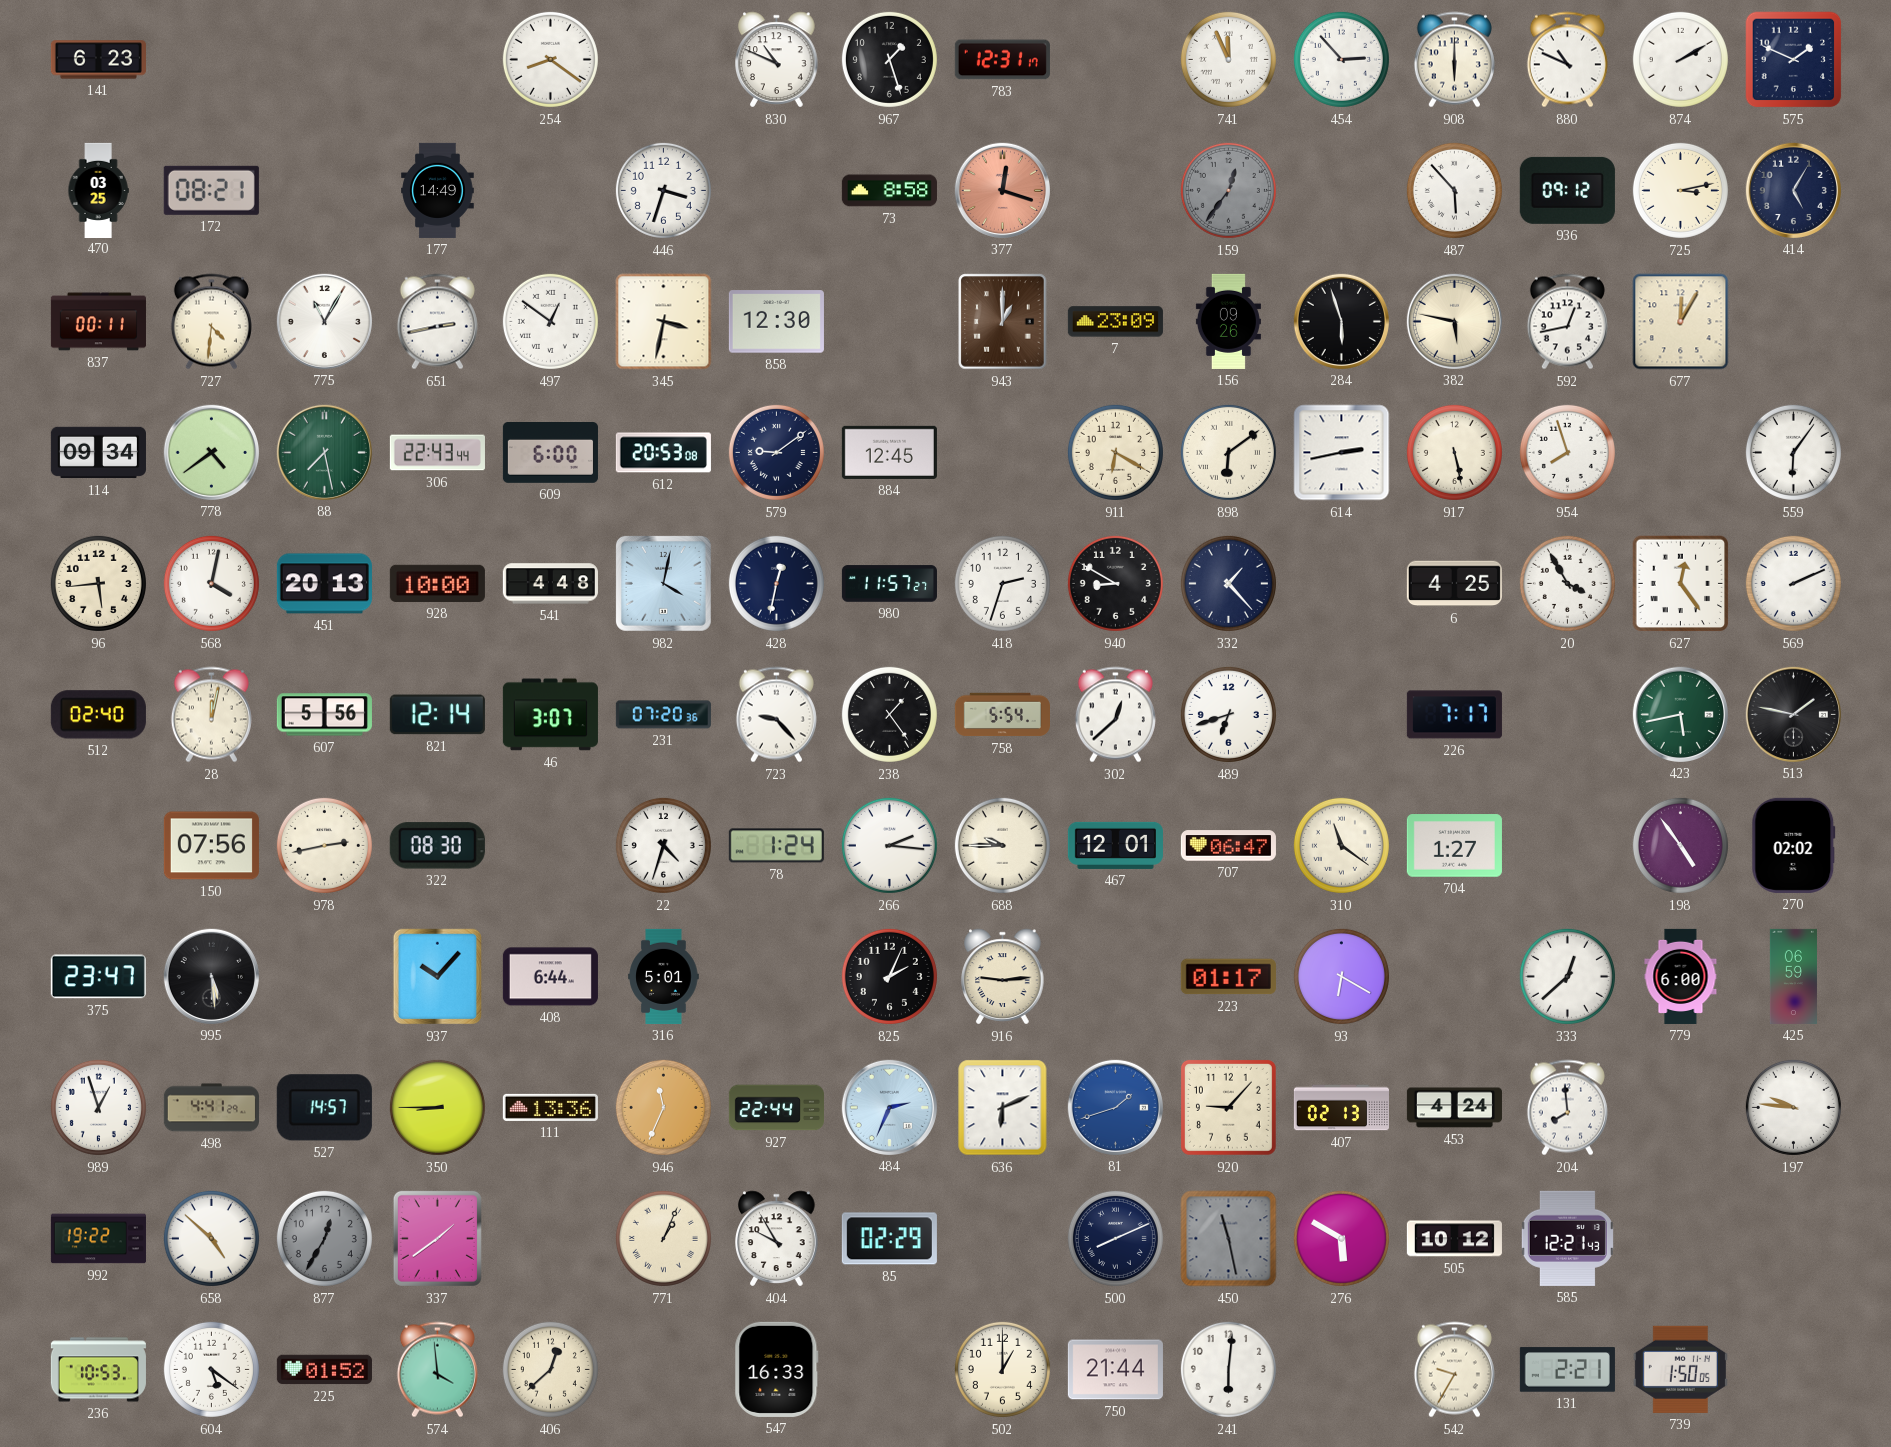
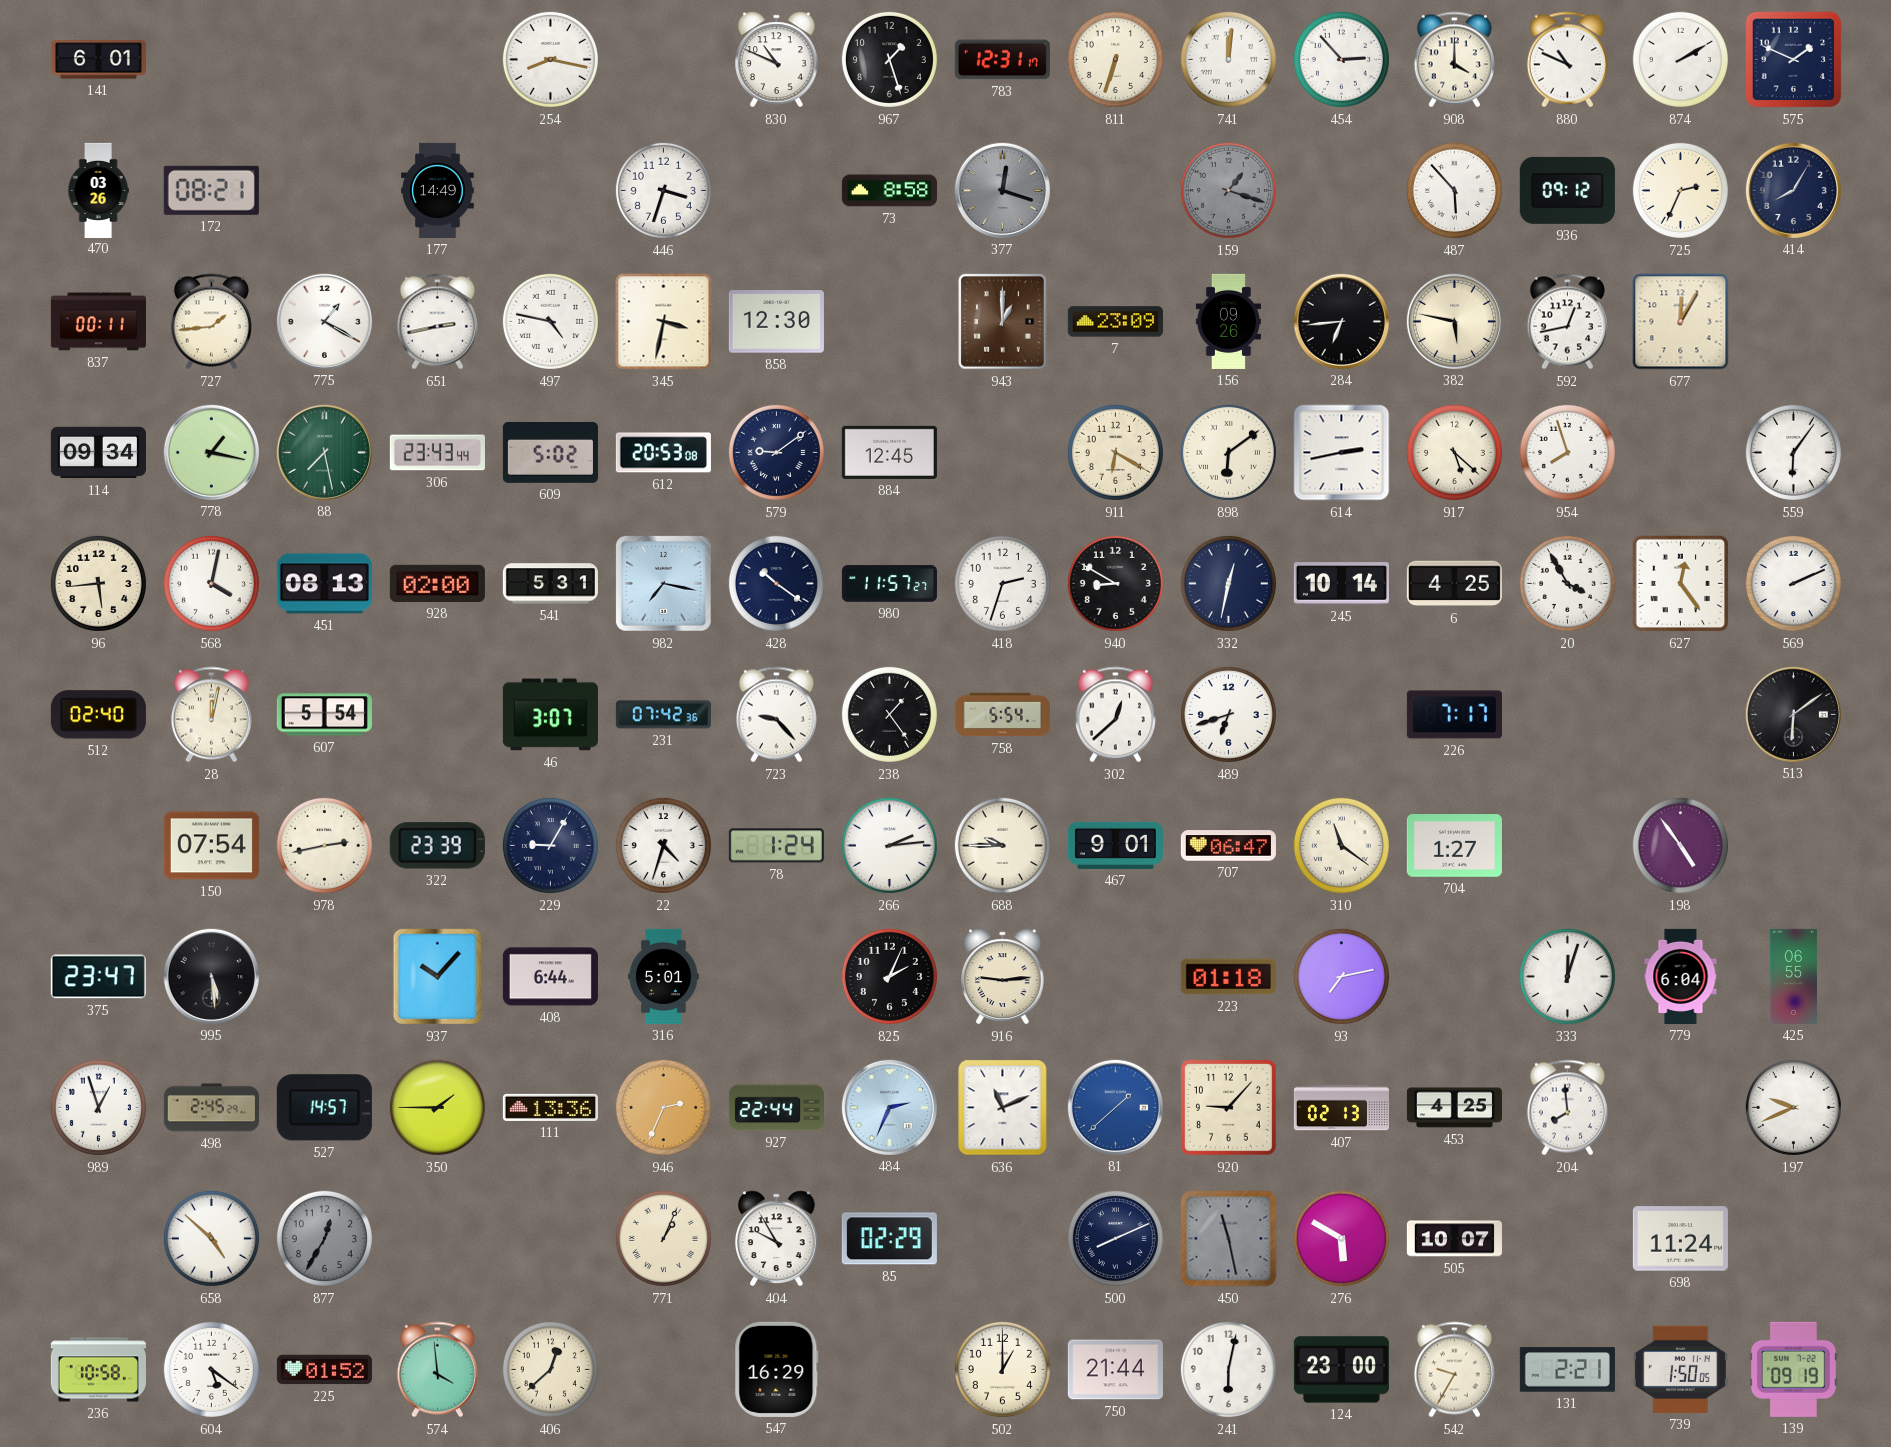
141: 6:23 -> 6:01 (98, 60)
254: 8:21 -> 8:17 (550, 59)
811: none -> 6:33 (1115, 59)
741: 11:56 -> 12:01 (1228, 59)
908: 6:00 -> 4:00 (1454, 60)
470: 03:25 -> 03:26 (98, 190)
377 dial: salmon -> grey (1002, 190)
159: 12:36 -> 1:18 (1228, 190)
725: 3:13 -> 2:34 (1680, 190)
414: 5:05 -> 8:05 (1793, 190)
727: 4:31 -> 1:44 (211, 322)
775: 11:05 -> 1:20 (324, 321)
497: 12:51 -> 4:47 (550, 321)
284: 5:57 -> 6:44 (1341, 321)
778: 4:39 -> 1:17 (211, 452)
306: 22:43 -> 23:43 (437, 453)
609: 6:00 -> 5:02 (550, 453)
917: 5:28 -> 5:22 (1454, 452)
451: 20:13 -> 08:13 (324, 584)
928: 10:00 -> 02:00 (437, 583)
541: 4:48 -> 5:31 (550, 584)
982: 4:02 -> 7:17 (663, 583)
428: 12:32 -> 10:21 (776, 583)
332: 1:23 -> 12:32 (1228, 583)
245: none -> 10:14 (1341, 584)
607: 5:56 -> 5:54 (324, 715)
821: 12:14 -> none (437, 715)
231: 07:20 -> 07:42 (663, 715)
423: 5:43 -> none (1680, 714)
513: 1:47 -> 6:09 (1793, 714)
150: 07:56 -> 07:54 (211, 846)
322: 08:30 -> 23:39 (437, 846)
229: none -> 9:05 (550, 845)
266: 2:16 -> 2:14 (889, 845)
467: 12:01 -> 9:01 (1115, 845)
270: 02:02 -> none (1794, 845)
223: 01:17 -> 01:18 (1228, 977)
93: 6:20 -> 7:13 (1341, 976)
333: 12:38 -> 12:03 (1567, 976)
779: 6:00 -> 6:04 (1681, 976)
425: 06:59 -> 06:55 (1793, 976)
498: 4:41 -> 2:45 (211, 1108)
350: 8:45 -> 1:45 (437, 1107)
946: 11:34 -> 2:34 (663, 1107)
636: 6:11 -> 11:11 (1003, 1108)
81: 1:42 -> 1:38 (1115, 1107)
453: 4:24 -> 4:25 (1454, 1108)
197: 9:46 -> 9:41 (1793, 1107)
992: 19:22 -> none (98, 1239)
337: 1:39 -> none (437, 1238)
505: 10:12 -> 10:07 (1454, 1239)
585: 12:21 -> none (1567, 1238)
698: none -> 11:24 (1680, 1239)
236: 10:53 -> 10:58 (98, 1370)
547: 16:33 -> 16:29 (777, 1369)
241: 6:01 -> 6:02 (1228, 1369)
124: none -> 23:00 (1341, 1370)
139: none -> 09:19 (1793, 1369)
